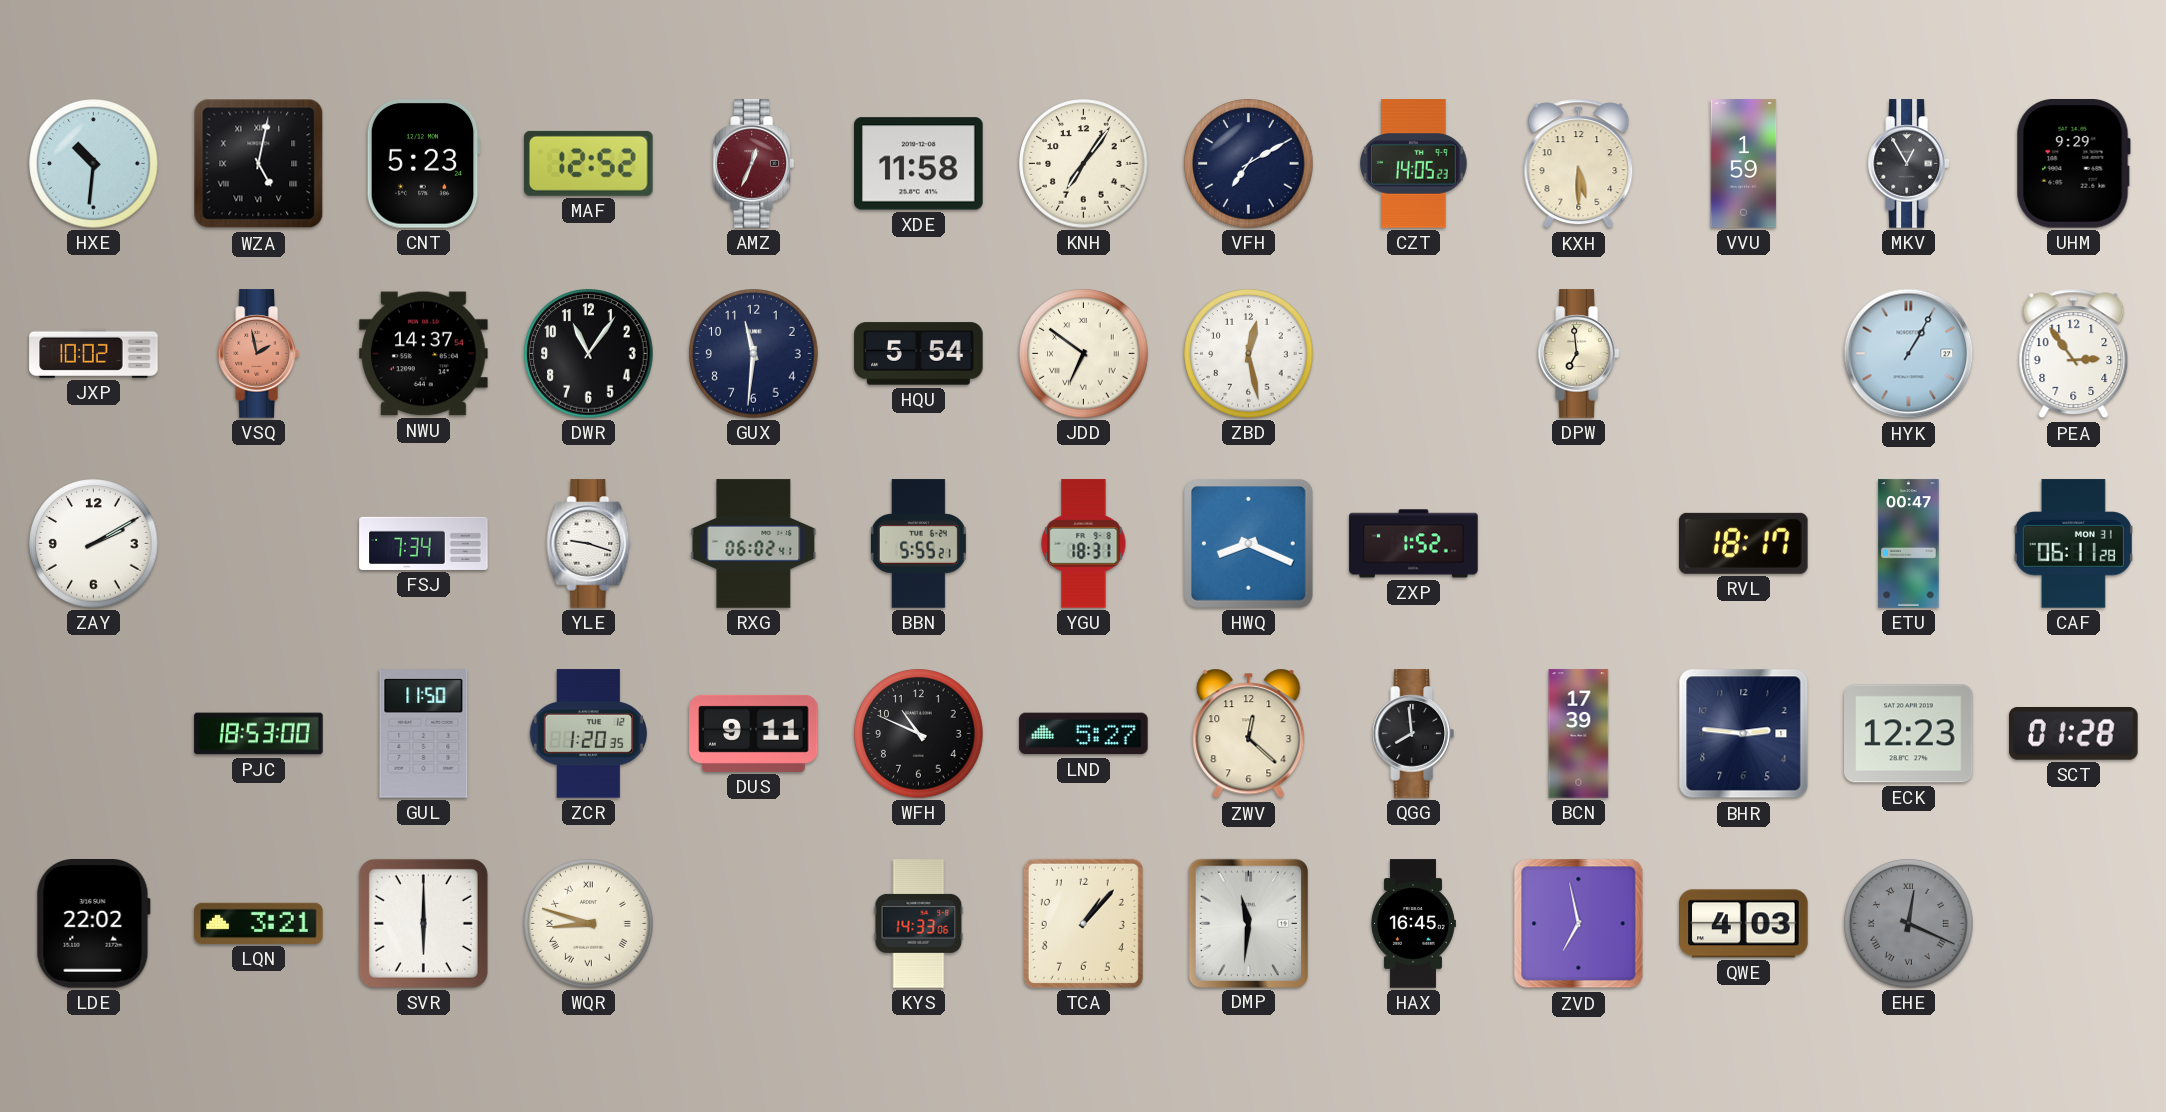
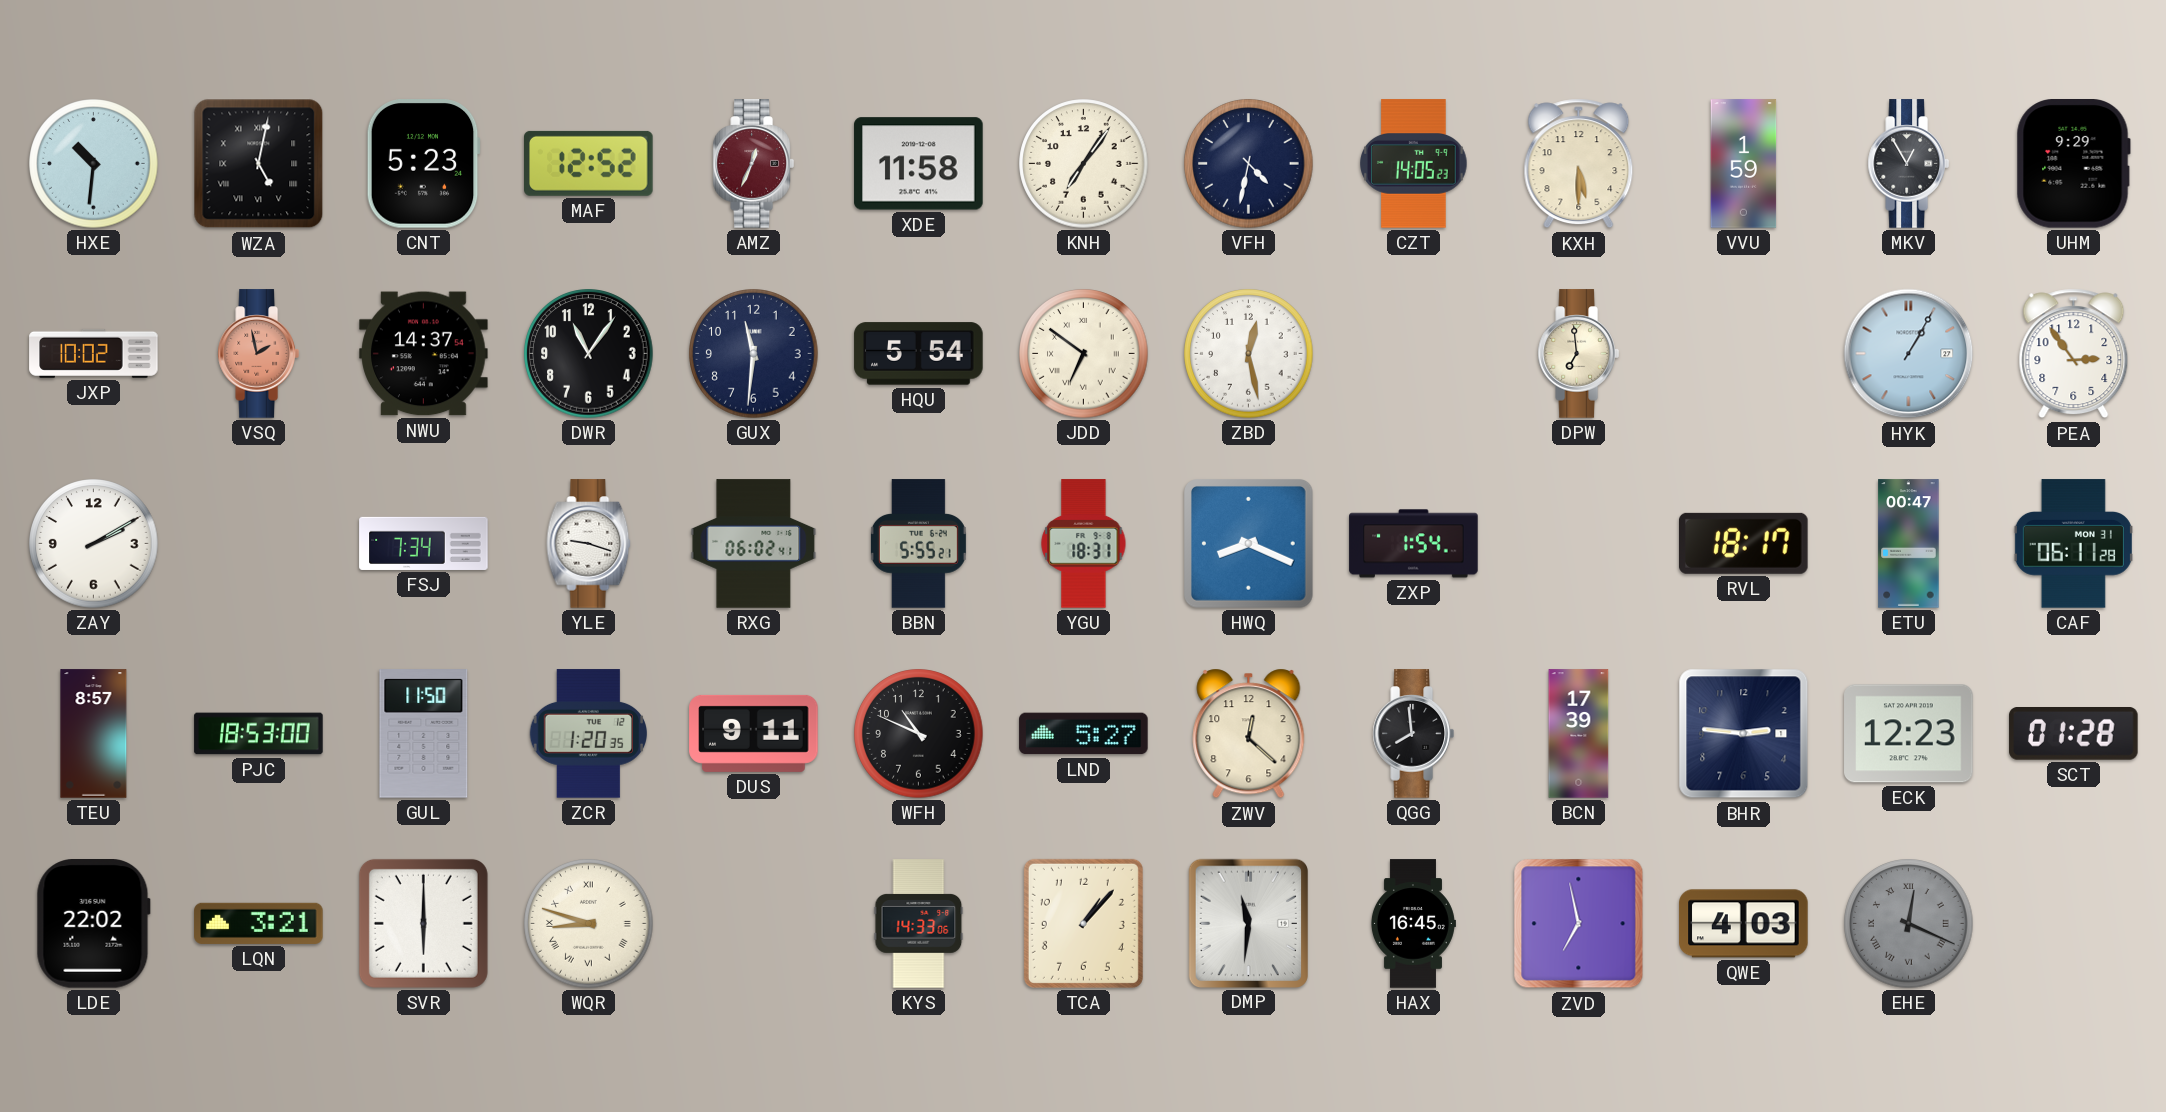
VFH: 7:10 -> 4:32 (1249, 164)
ZXP: 1:52 -> 1:54 (1414, 544)
TEU: none -> 8:57 (94, 734)
